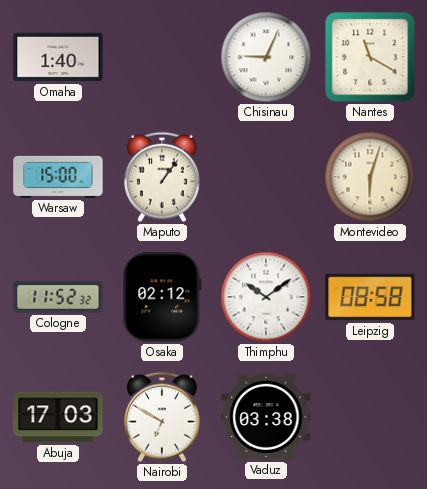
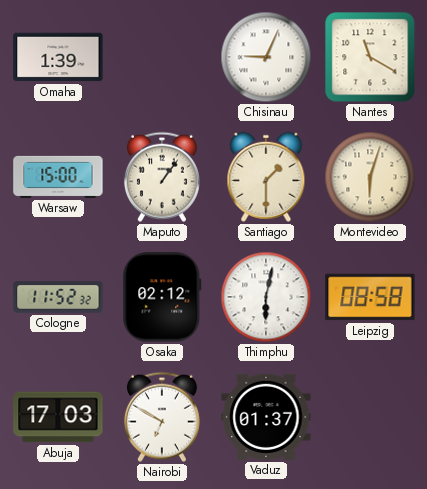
Omaha: 1:40 -> 1:39 (58, 57)
Santiago: none -> 1:30 (266, 177)
Thimphu: 10:09 -> 6:02 (266, 297)
Vaduz: 03:38 -> 01:37 (266, 417)
